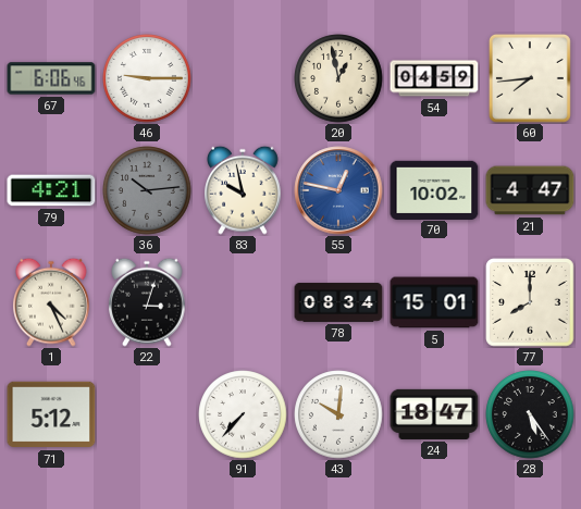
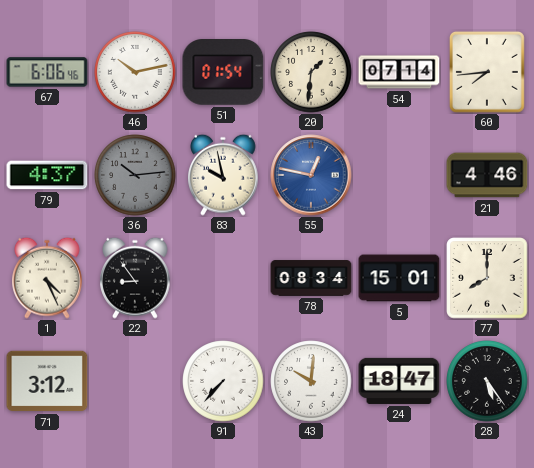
46: 9:15 -> 10:13 (135, 72)
51: none -> 01:54 (223, 73)
20: 12:58 -> 1:31 (311, 72)
54: 04:59 -> 07:14 (399, 72)
79: 4:21 -> 4:37 (47, 175)
70: 10:02 -> none (434, 189)
21: 4:47 -> 4:46 (487, 175)
22: 3:03 -> 8:54 (136, 278)
71: 5:12 -> 3:12 (47, 381)
